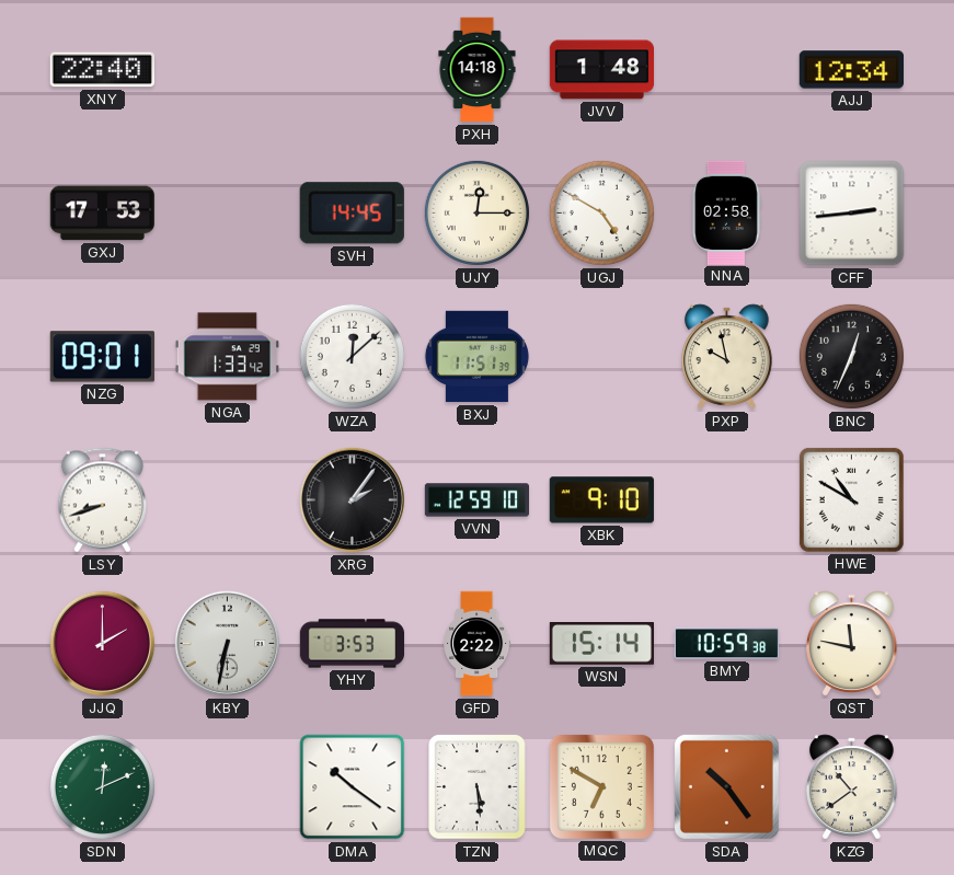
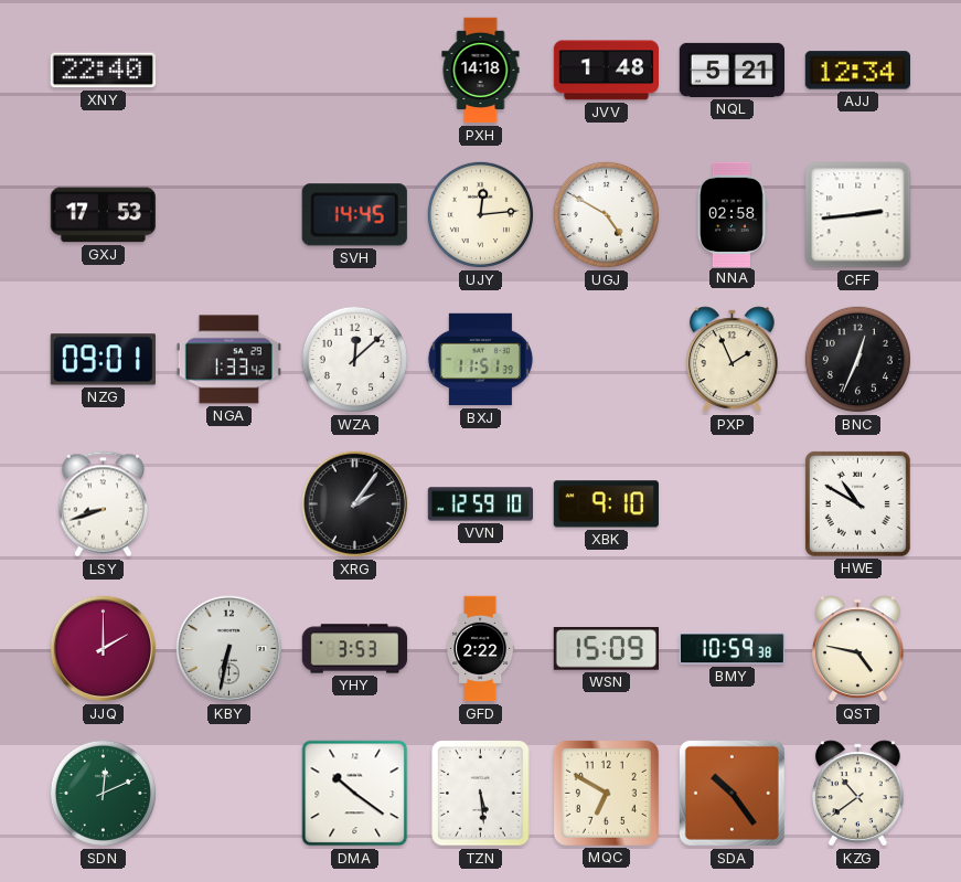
NQL: none -> 5:21 (732, 70)
UJY: 12:15 -> 12:14 (480, 214)
PXP: 9:58 -> 1:56 (733, 360)
WSN: 15:14 -> 15:09 (606, 649)
QST: 11:47 -> 4:47 (858, 649)
